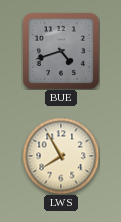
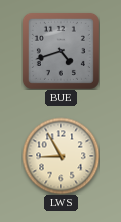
LWS: 7:55 -> 8:55 (61, 156)
